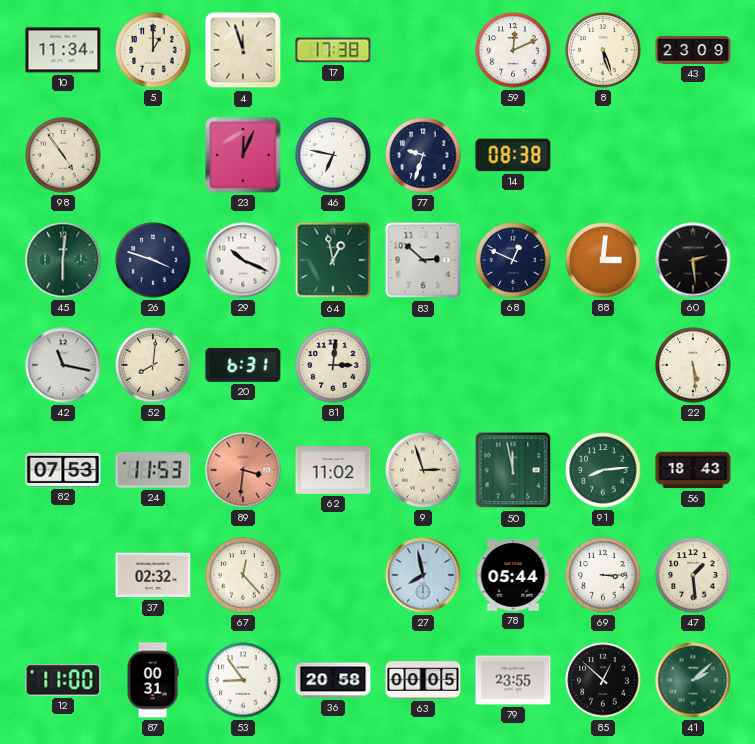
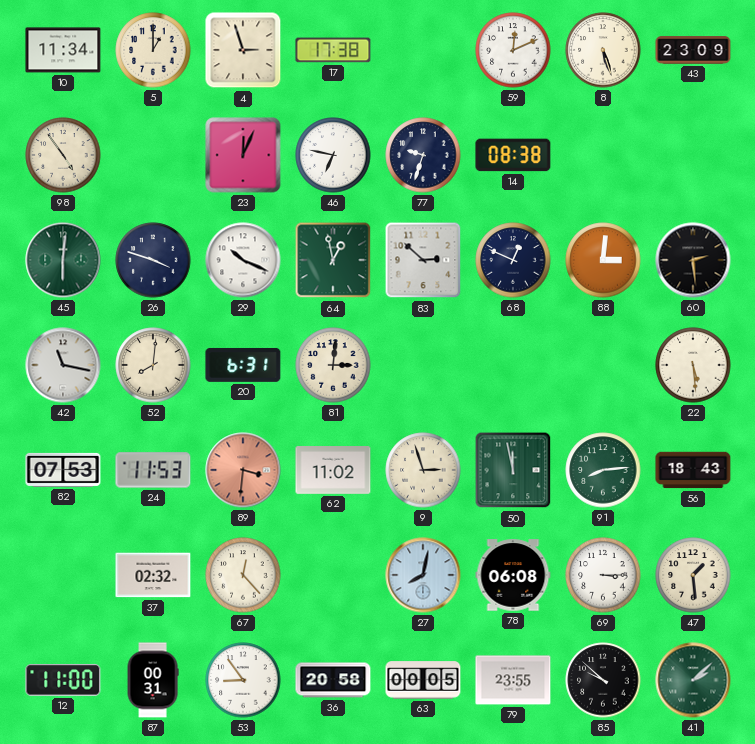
4: 11:57 -> 2:57 (243, 50)
27: 7:58 -> 8:02 (423, 575)
78: 05:44 -> 06:08 (513, 575)
85: 12:52 -> 9:52 (603, 680)
